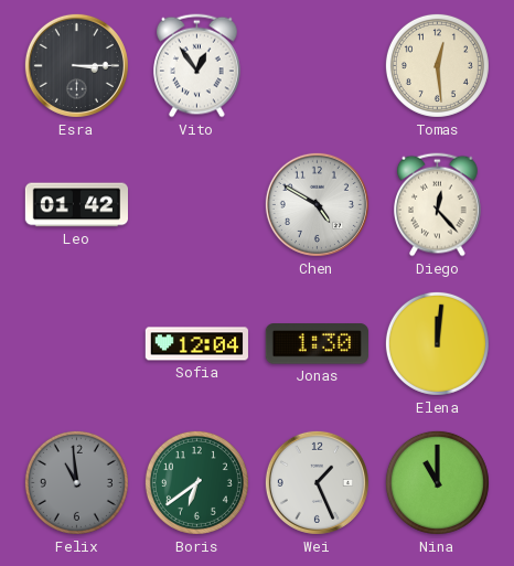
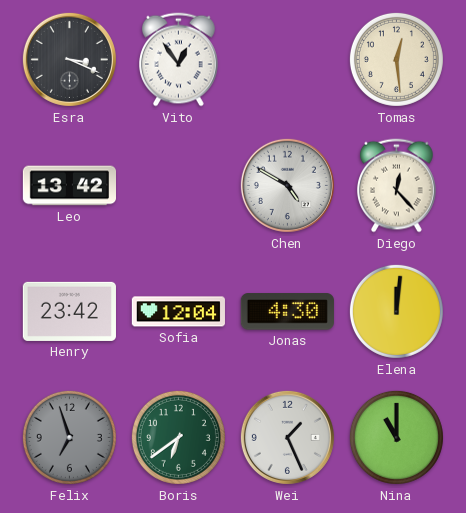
Esra: 3:15 -> 3:19 (69, 59)
Leo: 01:42 -> 13:42 (69, 186)
Henry: none -> 23:42 (69, 311)
Jonas: 1:30 -> 4:30 (287, 312)
Felix: 10:59 -> 6:57 (69, 437)
